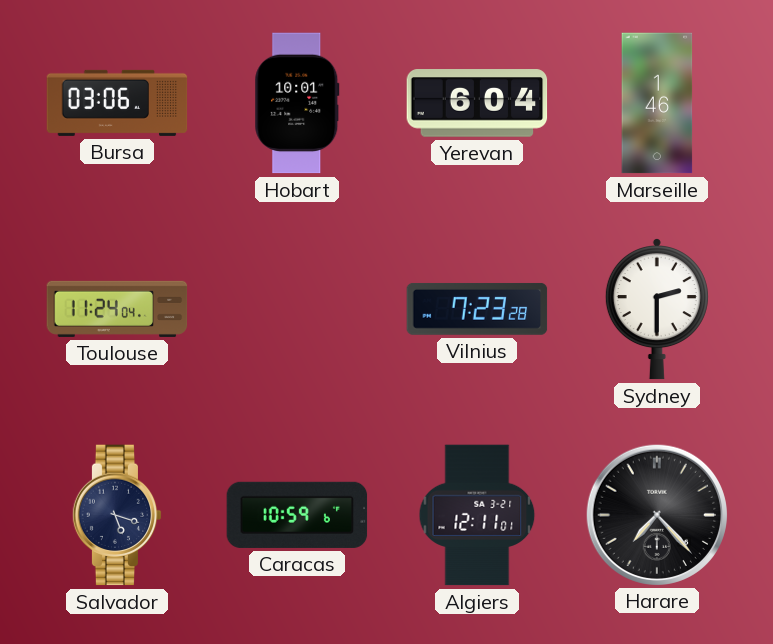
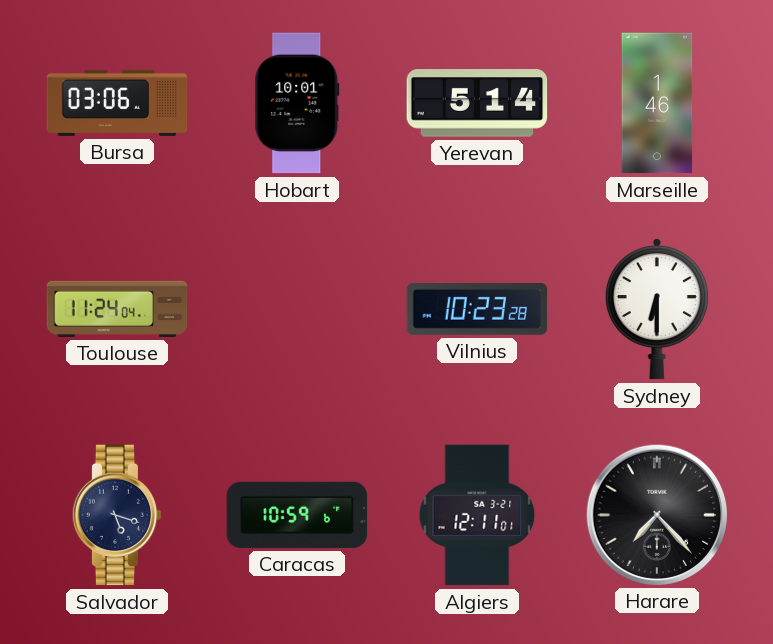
Yerevan: 6:04 -> 5:14 (477, 103)
Vilnius: 7:23 -> 10:23 (477, 309)
Sydney: 2:30 -> 6:30 (657, 310)
